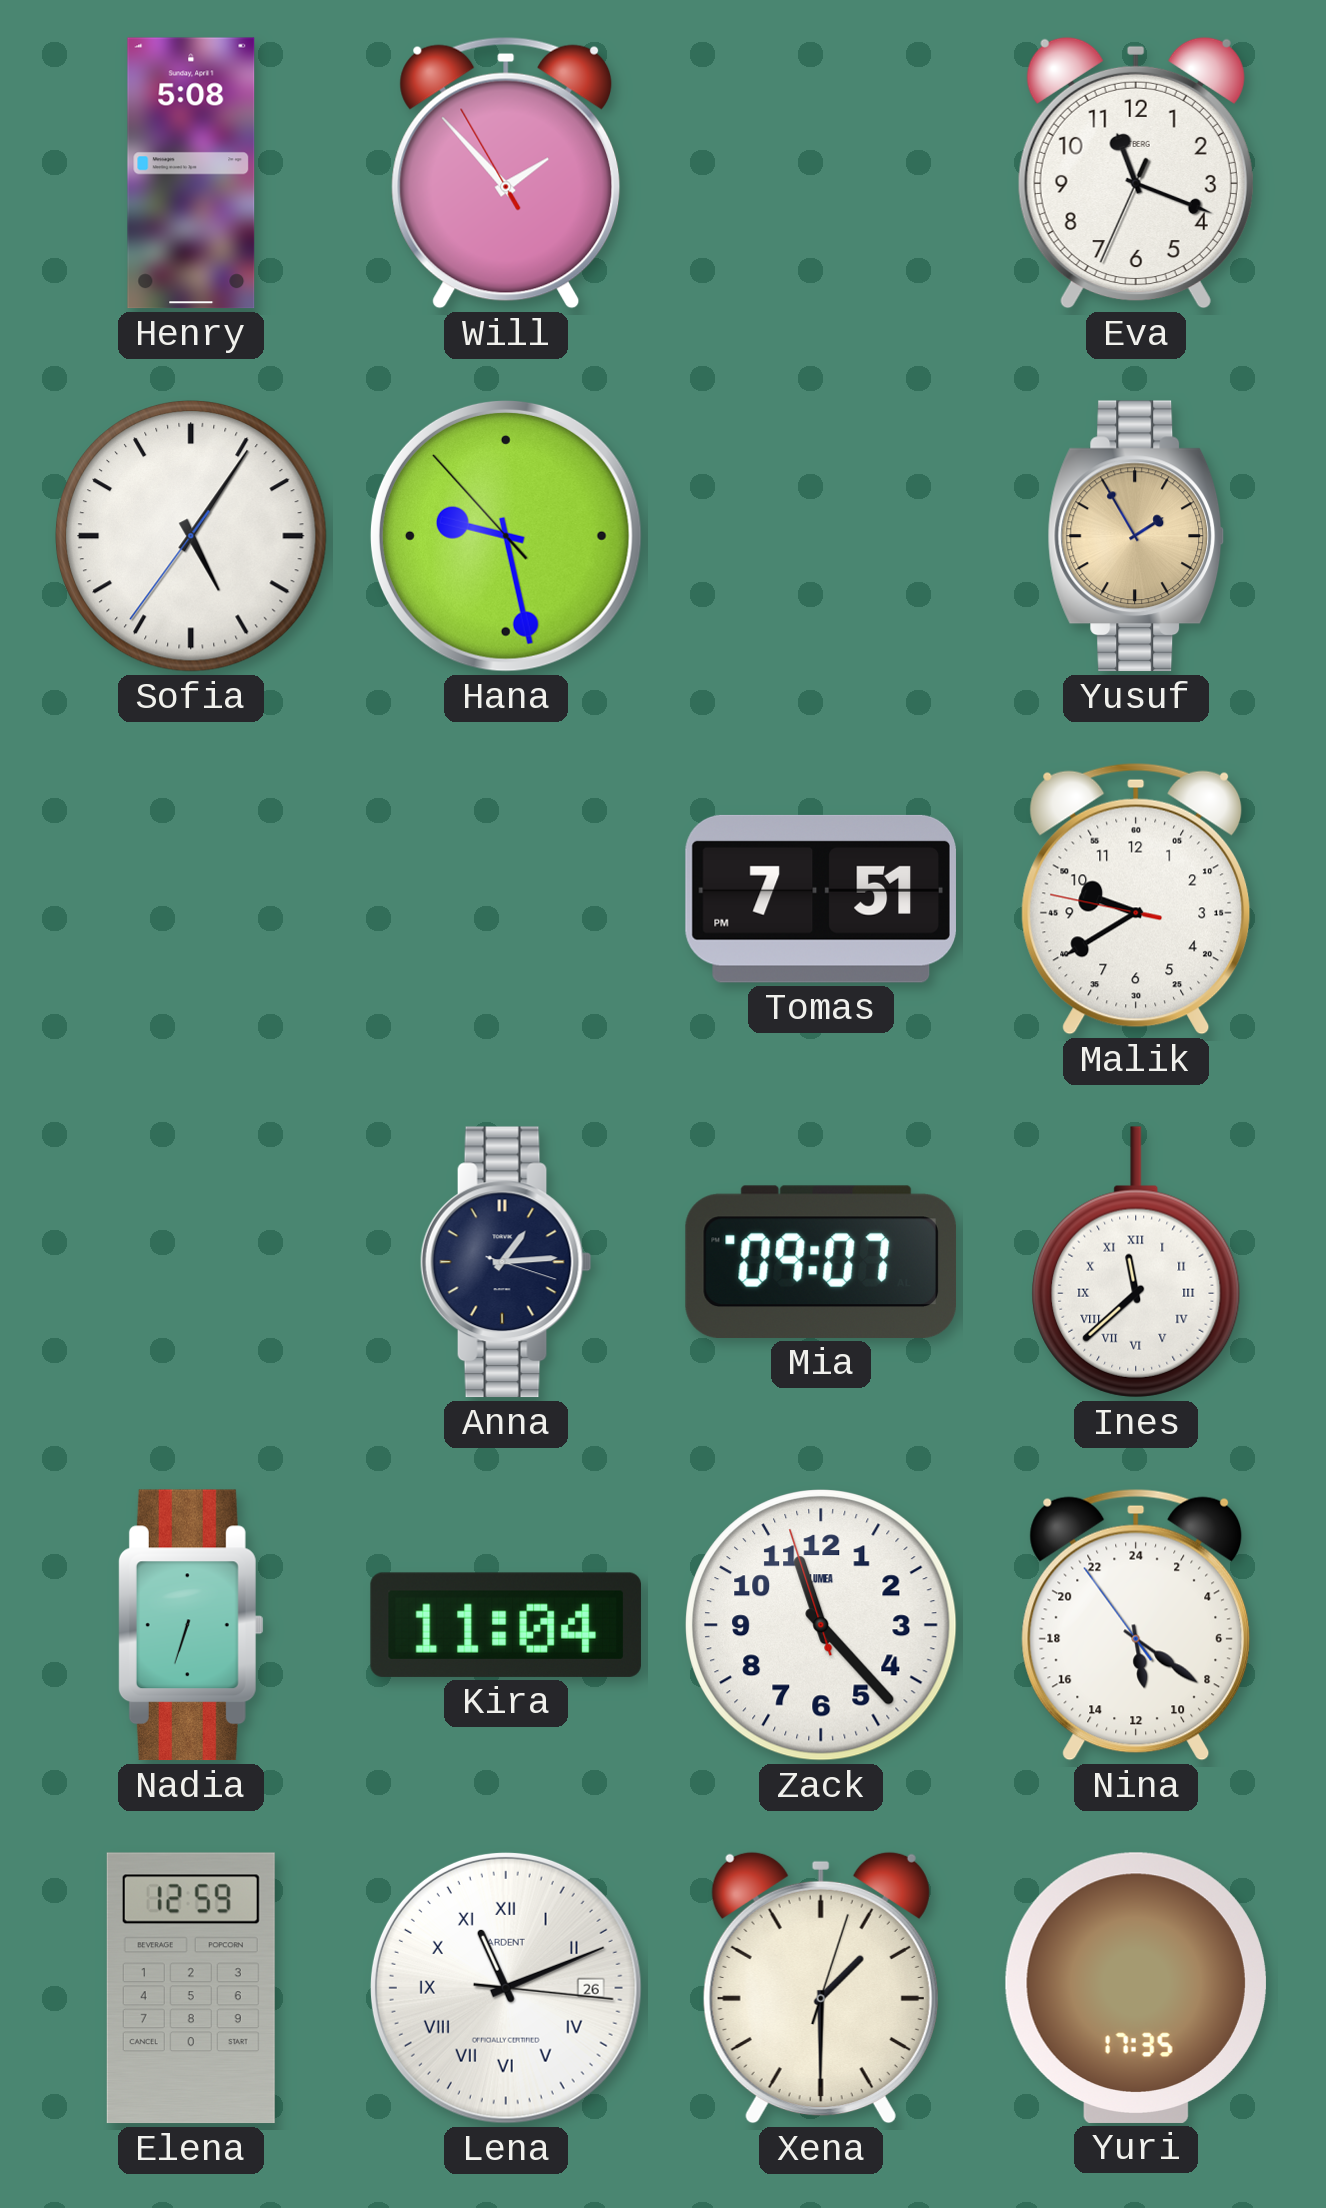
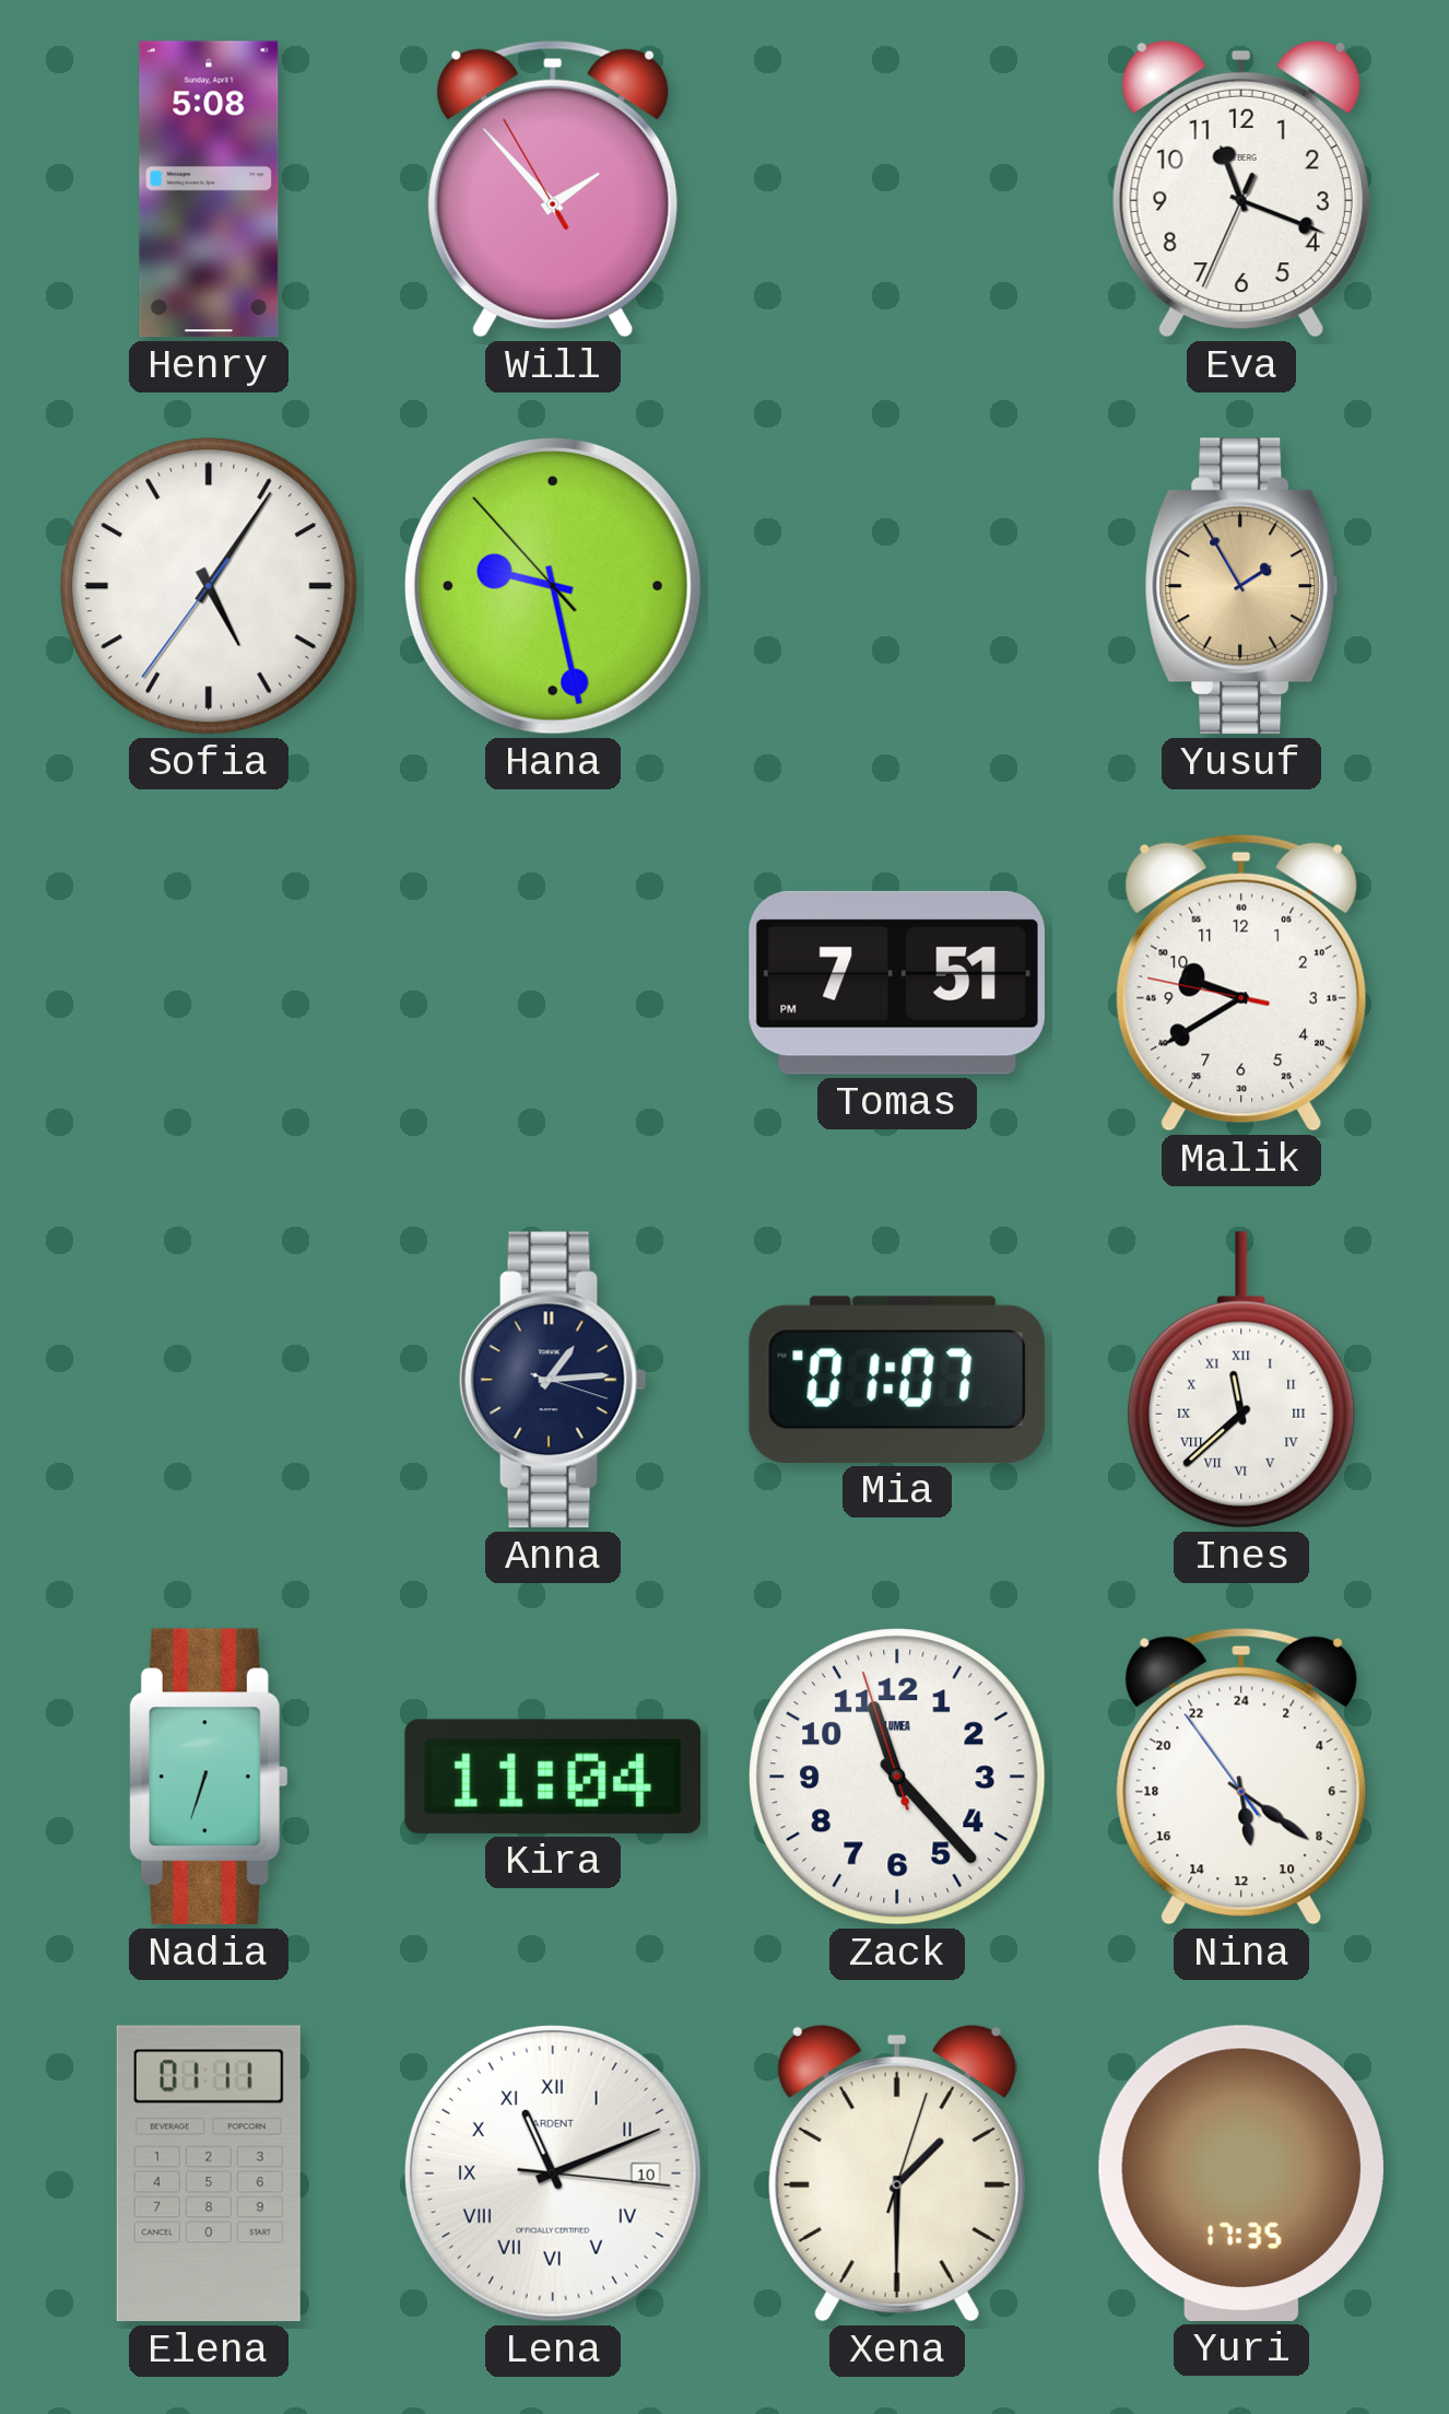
Mia: 09:07 -> 01:07 (897, 1380)
Elena: 12:59 -> 01:11 (209, 2173)
Lena date: 26 -> 10 (553, 2173)
